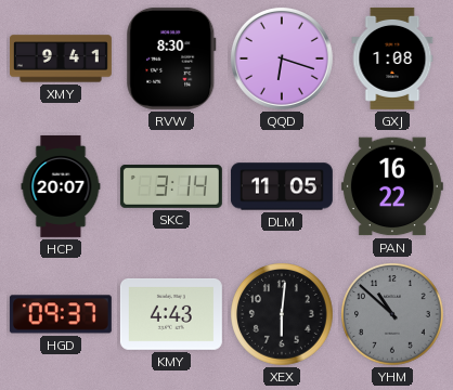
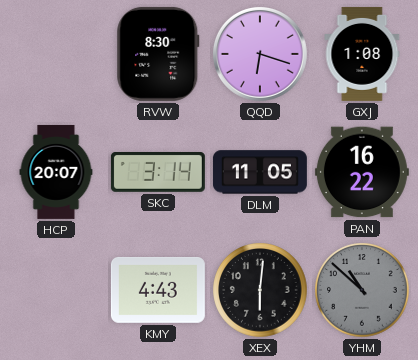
XMY: 9:41 -> none (61, 58)
HGD: 09:37 -> none (61, 314)
